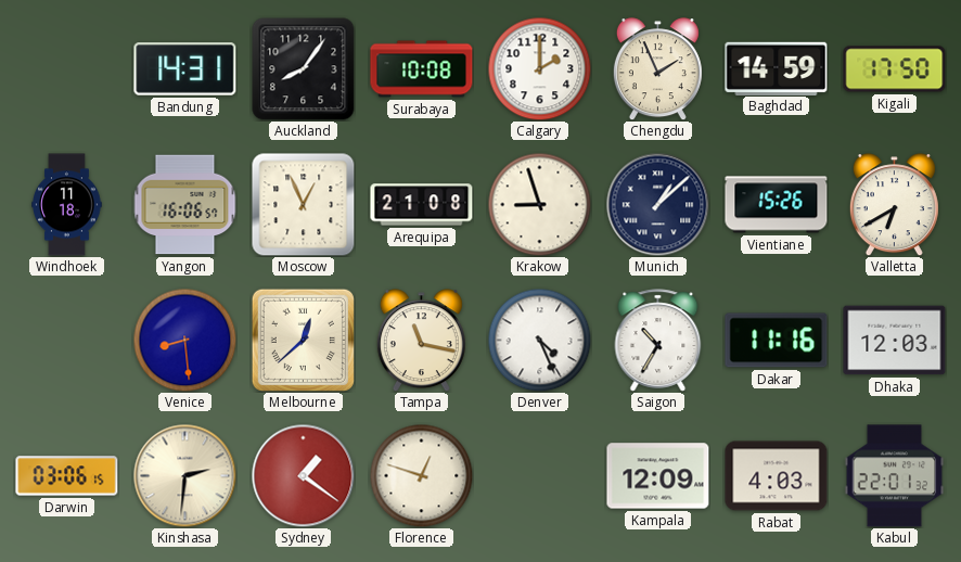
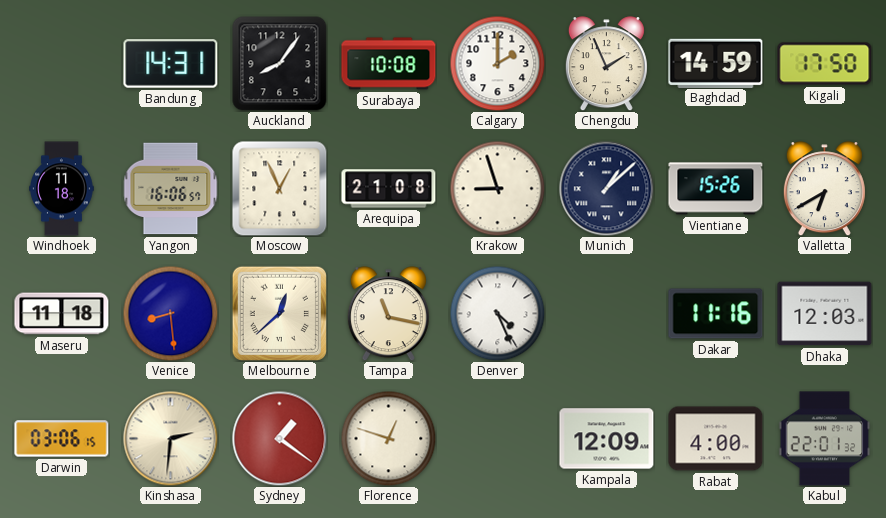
Maseru: none -> 11:18 (62, 314)
Saigon: 10:35 -> none (658, 341)
Rabat: 4:03 -> 4:00 (716, 439)
